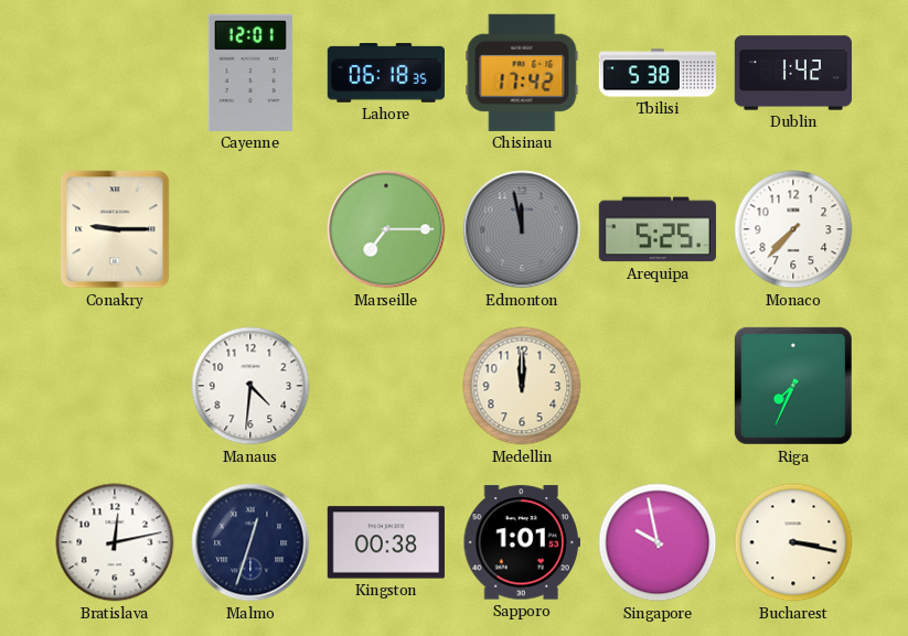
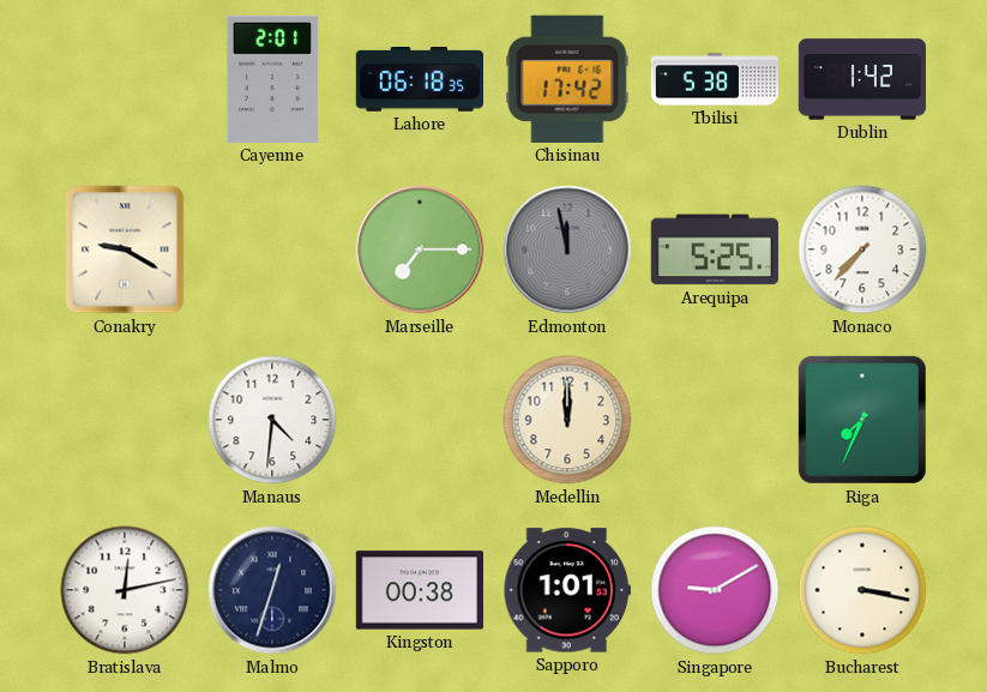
Cayenne: 12:01 -> 2:01 (272, 79)
Conakry: 9:15 -> 9:20 (125, 249)
Singapore: 9:58 -> 9:10 (715, 590)
